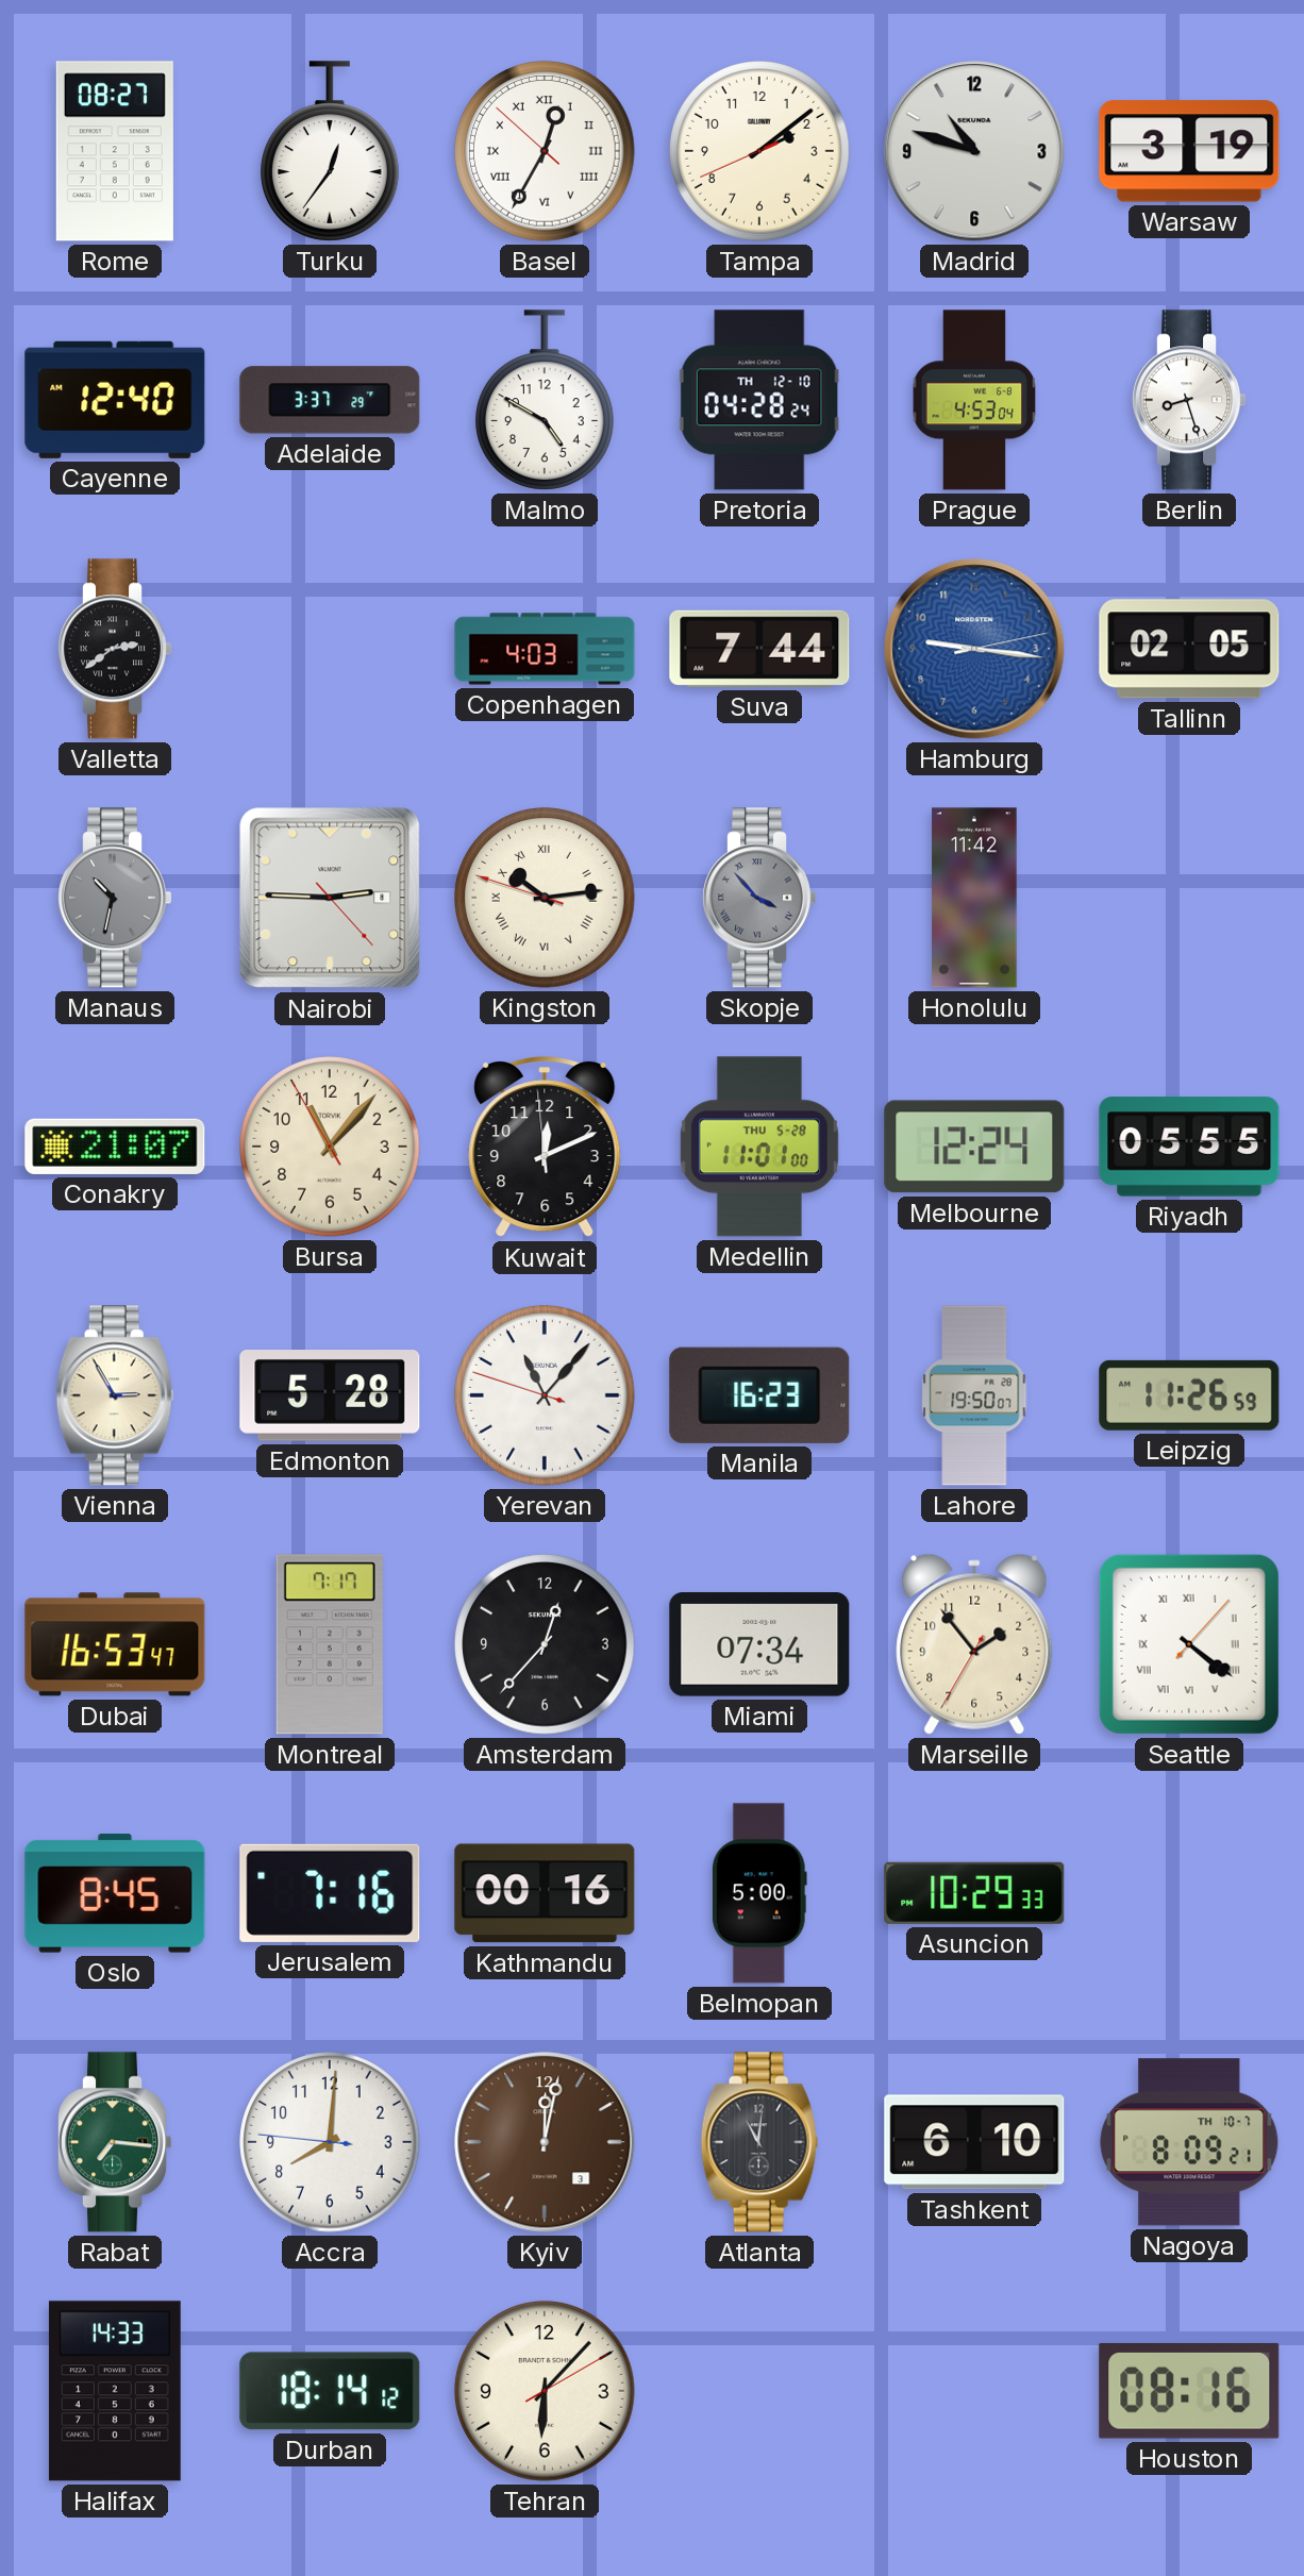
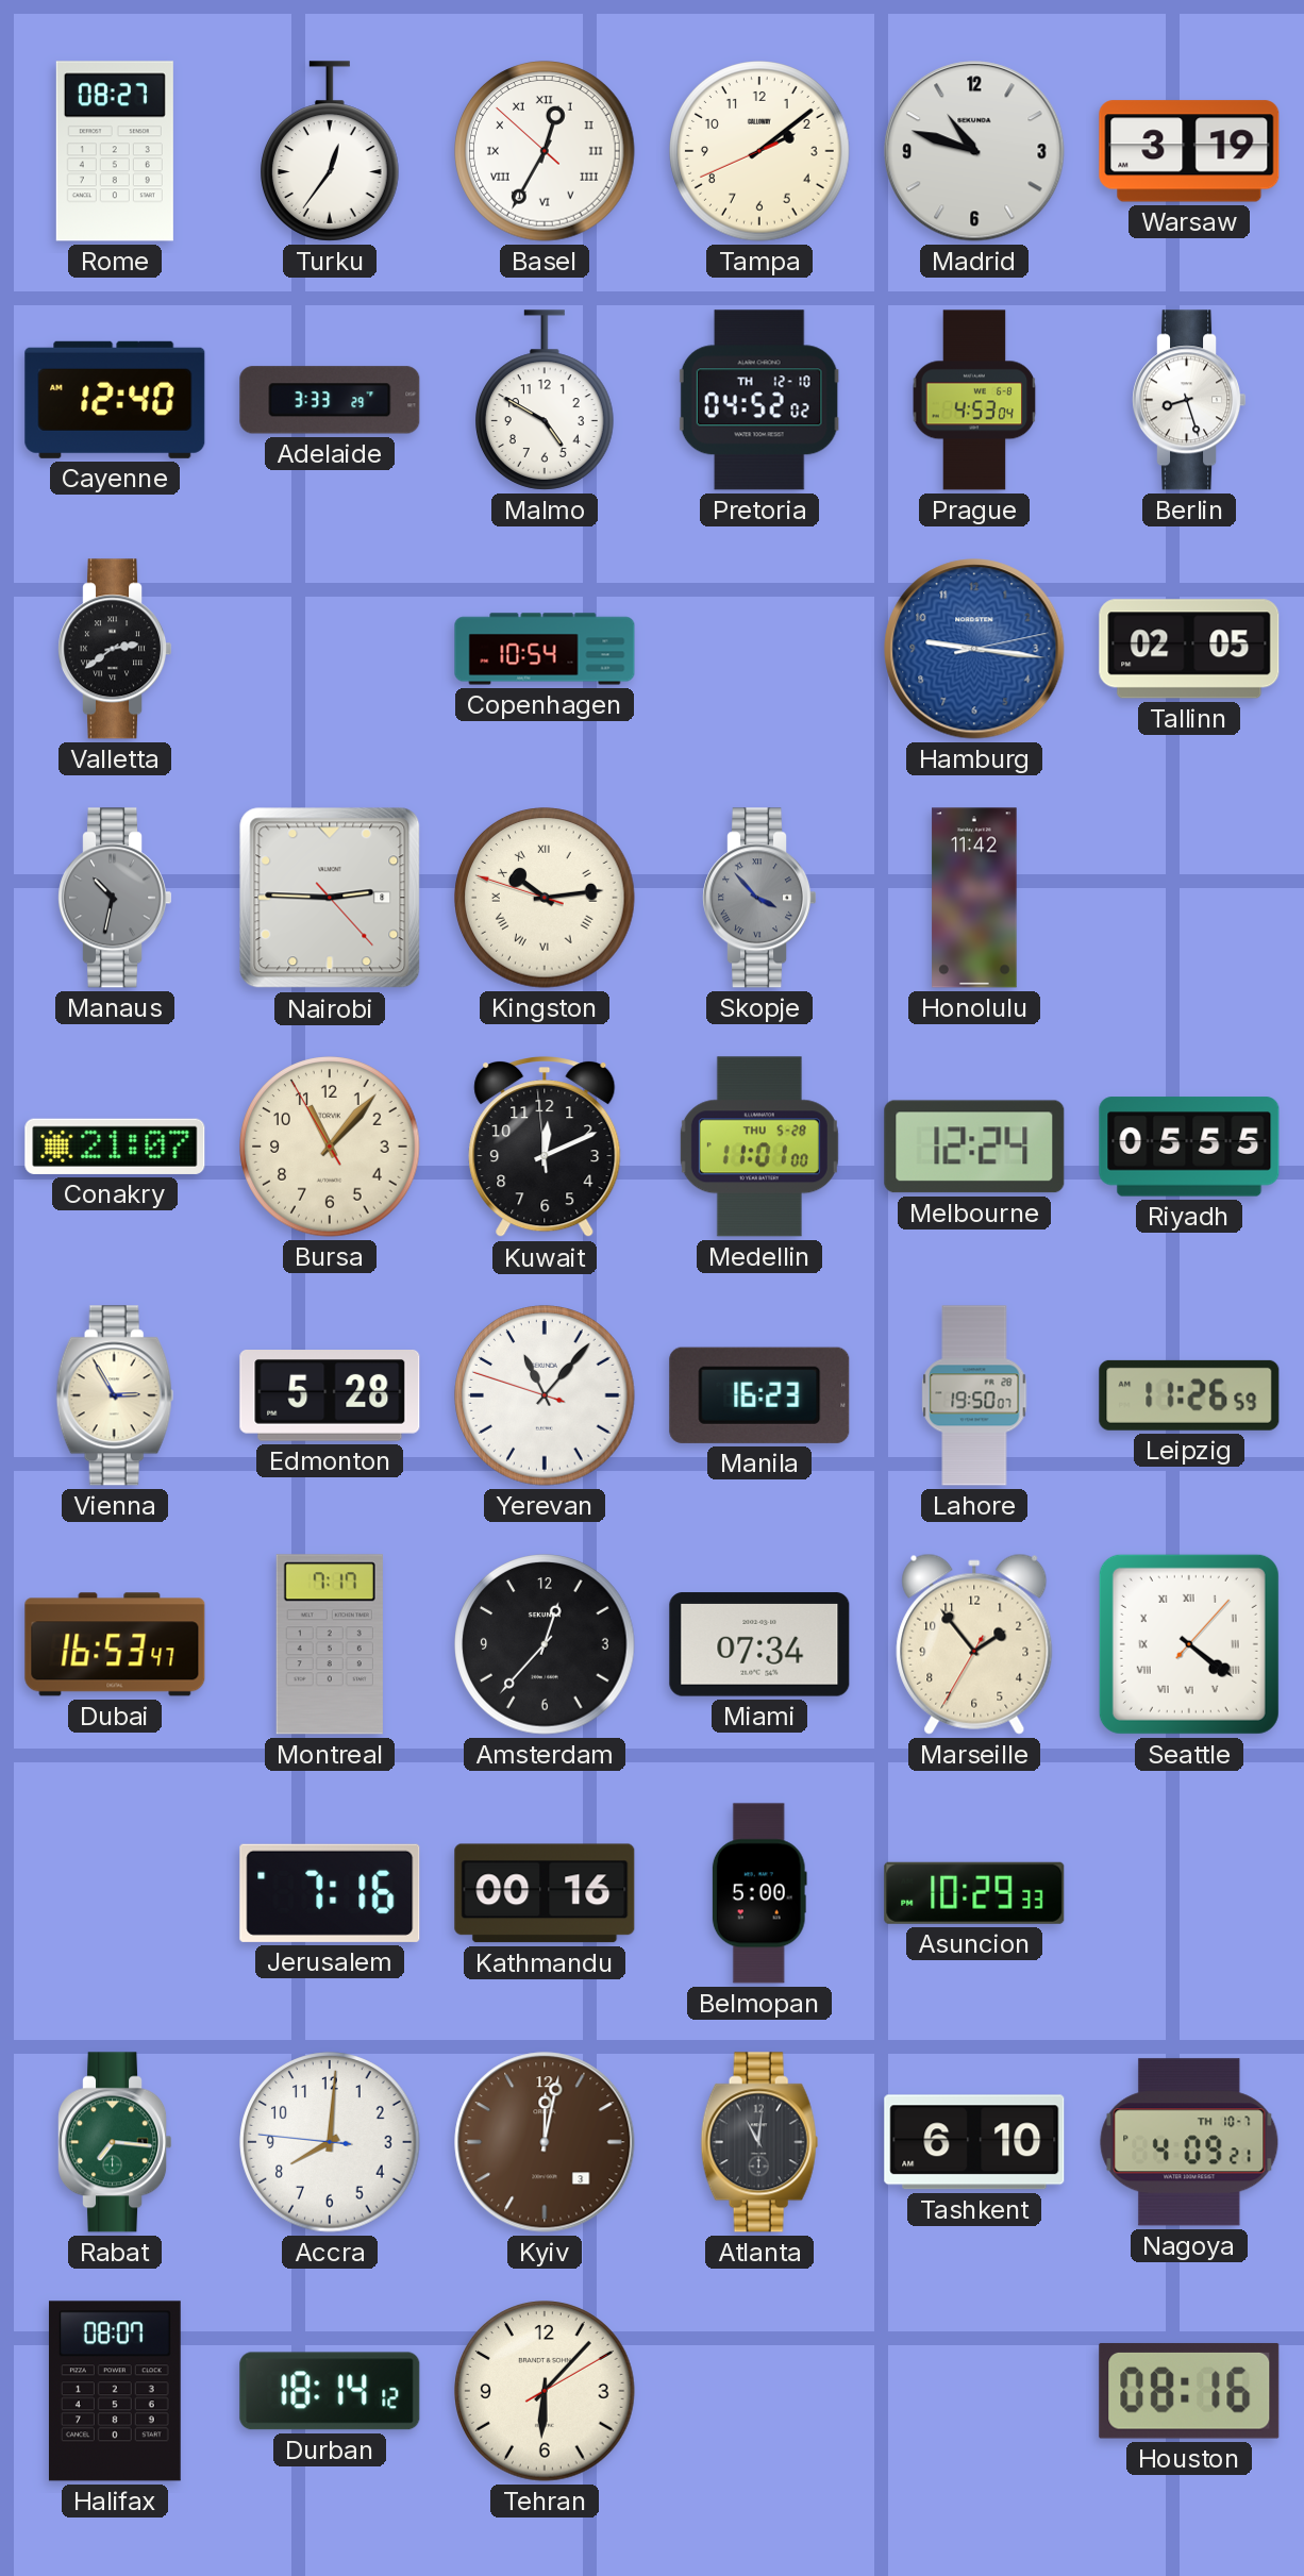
Adelaide: 3:37 -> 3:33 (330, 400)
Pretoria: 04:28 -> 04:52 (759, 400)
Copenhagen: 4:03 -> 10:54 (545, 649)
Suva: 7:44 -> none (759, 649)
Oslo: 8:45 -> none (115, 1893)
Nagoya: 8:09 -> 4:09 (1189, 2142)
Halifax: 14:33 -> 08:07 (115, 2391)
